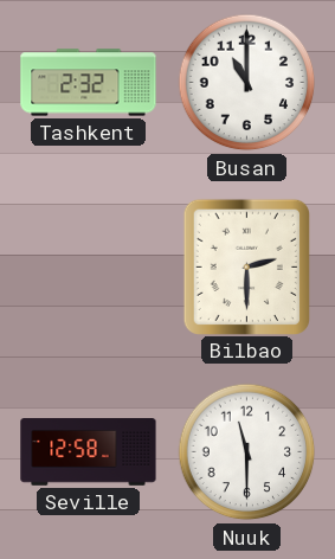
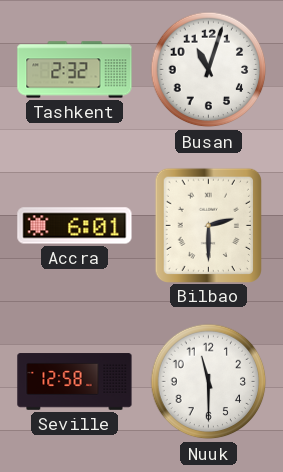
Busan: 11:00 -> 11:03 (209, 70)
Accra: none -> 6:01 (75, 226)
